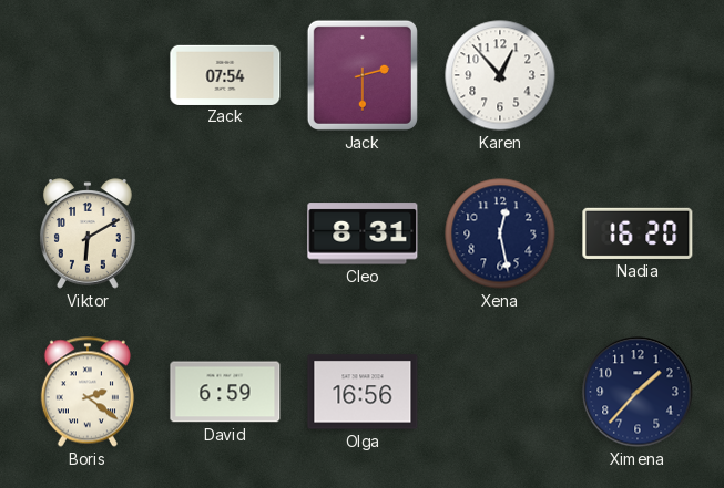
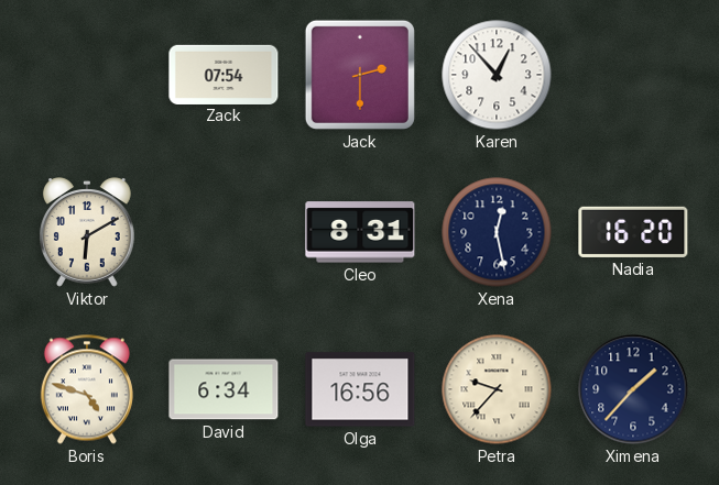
Boris: 2:21 -> 4:48 (87, 389)
David: 6:59 -> 6:34 (224, 389)
Petra: none -> 9:37 (497, 389)
